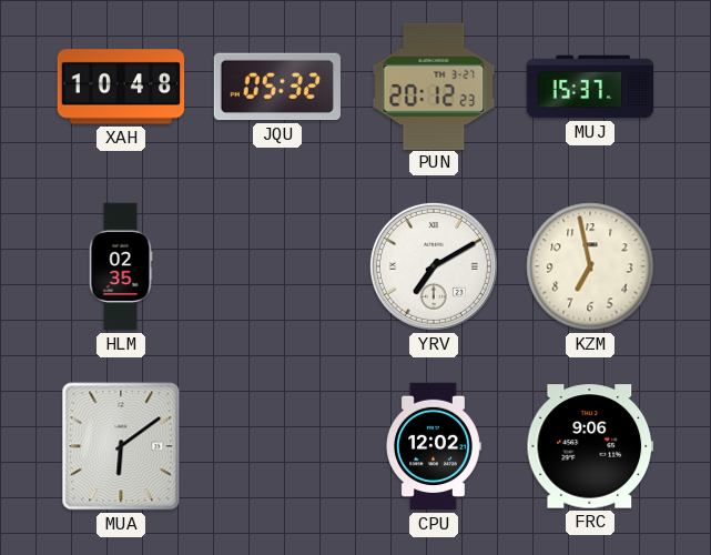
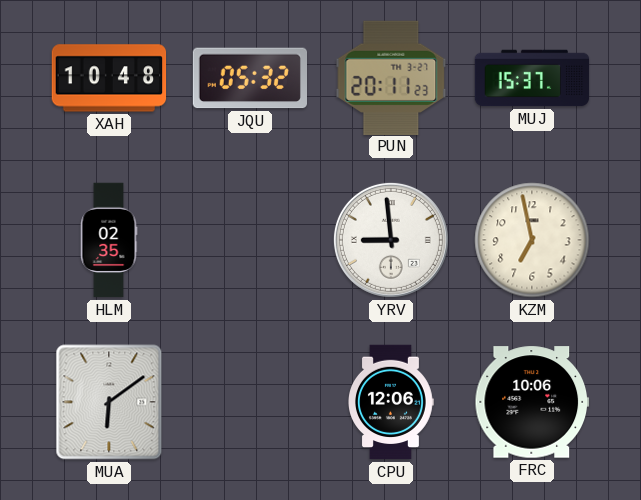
PUN: 20:12 -> 20:11 (391, 77)
YRV: 7:10 -> 8:59 (391, 240)
CPU: 12:02 -> 12:06 (391, 402)
FRC: 9:06 -> 10:06 (531, 402)
